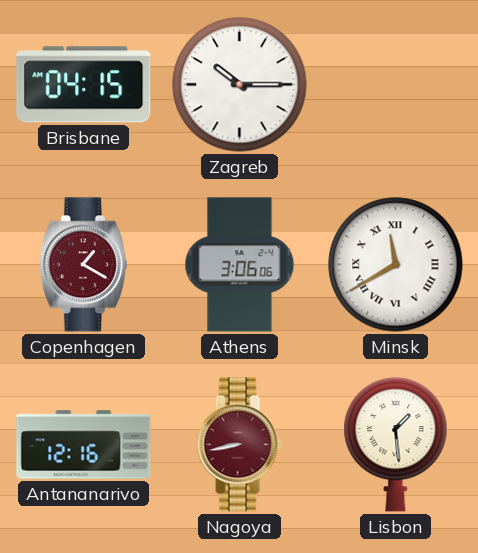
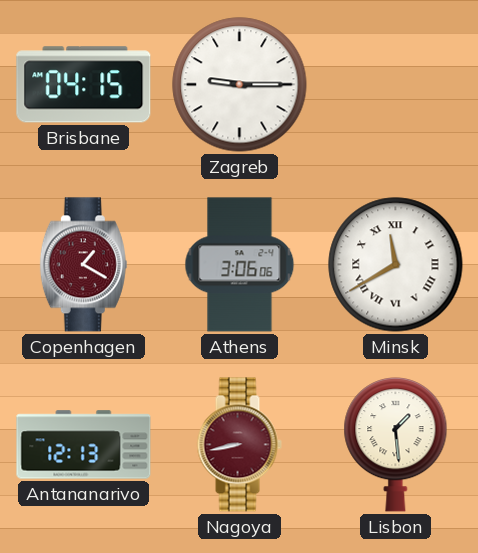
Zagreb: 10:15 -> 9:15 (240, 85)
Antananarivo: 12:16 -> 12:13 (84, 445)
